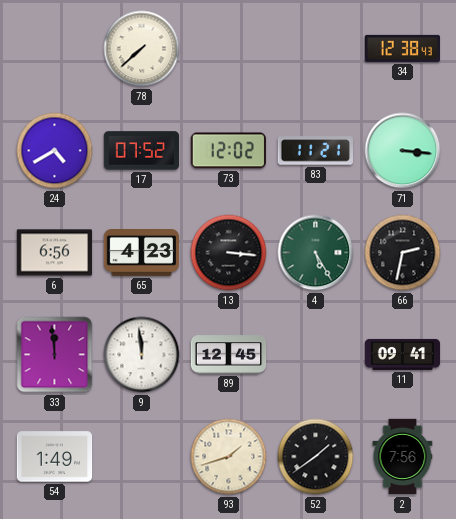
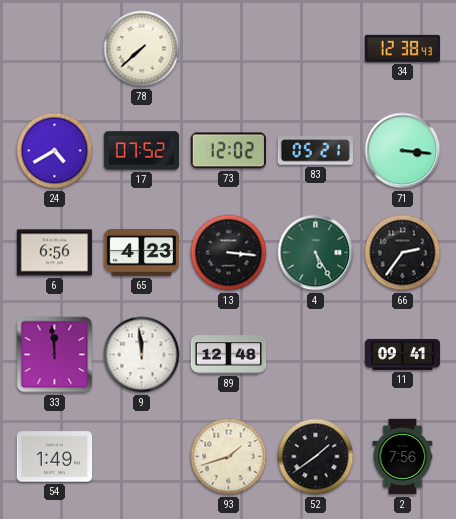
83: 11:21 -> 05:21 (315, 151)
66: 2:32 -> 2:36 (403, 253)
89: 12:45 -> 12:48 (229, 355)
